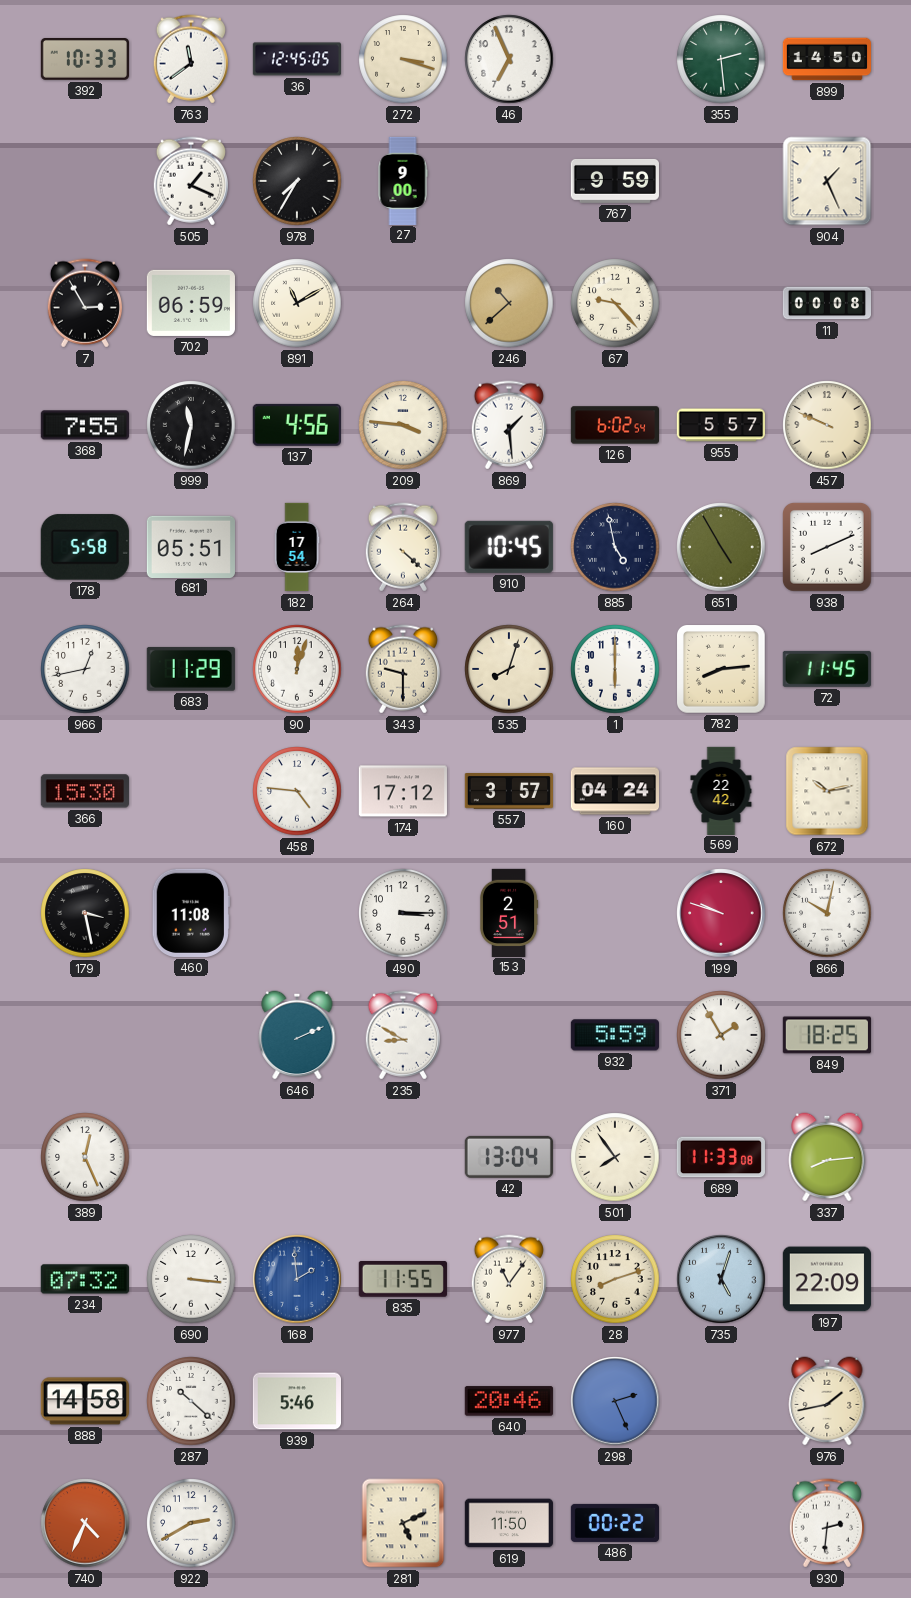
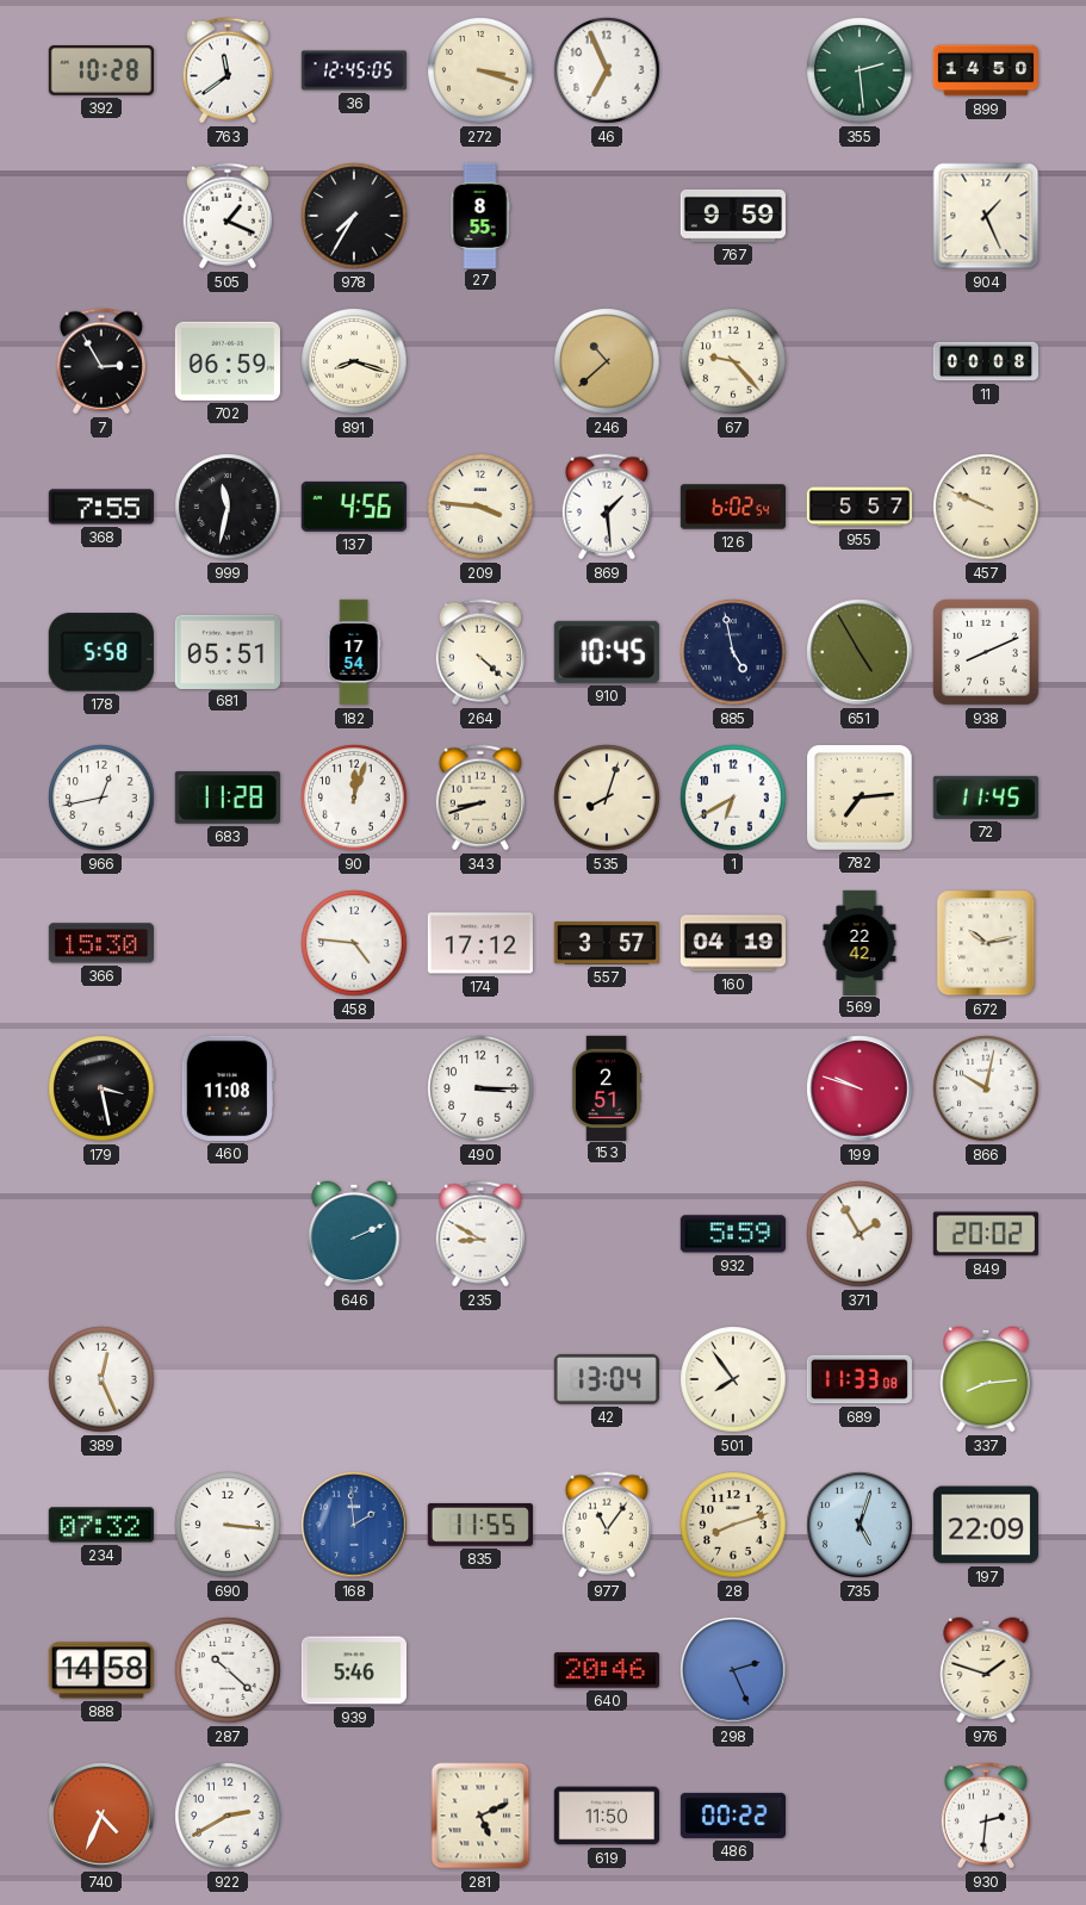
392: 10:33 -> 10:28 (100, 72)
27: 9:00 -> 8:55 (480, 215)
891: 11:10 -> 8:18 (354, 361)
683: 11:29 -> 11:28 (228, 798)
343: 9:30 -> 8:42 (479, 798)
1: 6:00 -> 6:40 (733, 798)
782: 8:14 -> 7:14 (861, 799)
160: 04:24 -> 04:19 (732, 943)
849: 18:25 -> 20:02 (986, 1234)
976: 1:43 -> 1:48 (986, 1670)
